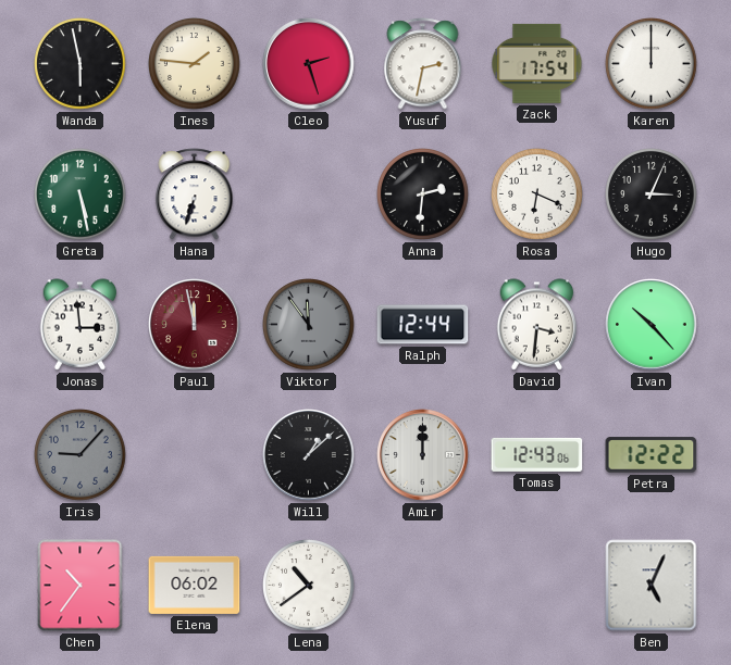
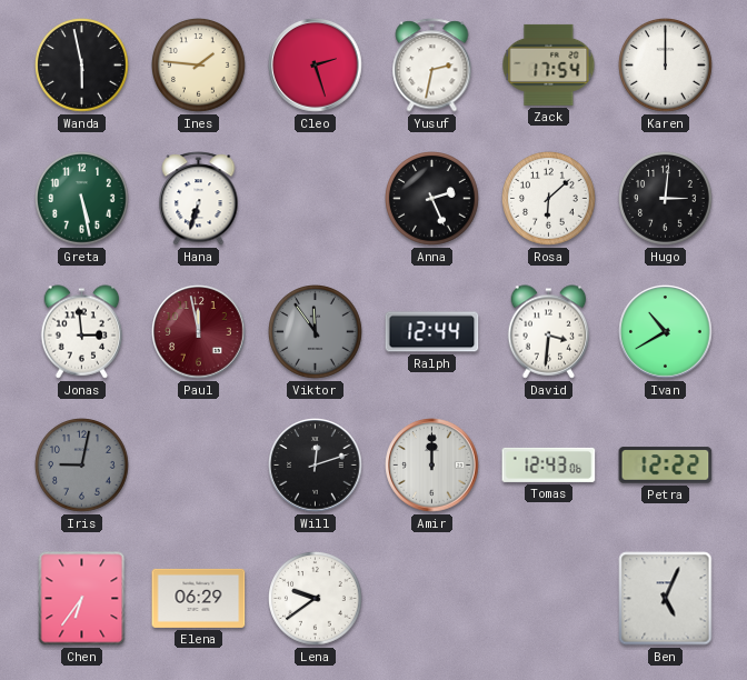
Anna: 2:31 -> 2:26 (432, 199)
Rosa: 6:19 -> 6:08 (549, 199)
Hugo: 3:04 -> 3:01 (666, 199)
Ivan: 10:23 -> 10:40 (666, 332)
Iris: 9:07 -> 9:02 (82, 466)
Will: 1:08 -> 12:12 (316, 466)
Chen: 10:36 -> 6:36 (82, 599)
Elena: 06:02 -> 06:29 (199, 598)
Lena: 10:39 -> 9:39 (316, 599)
